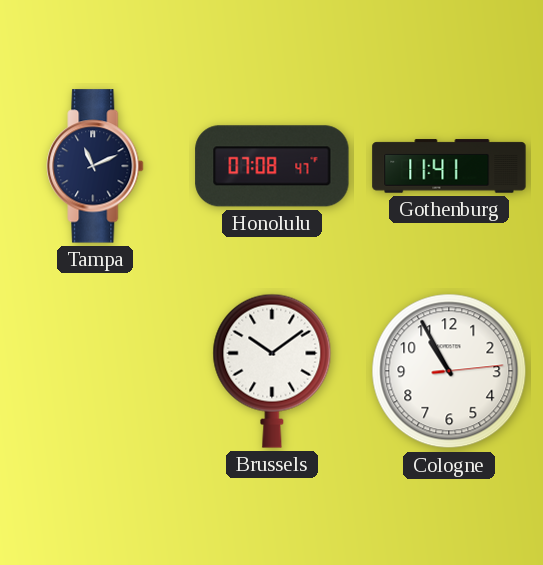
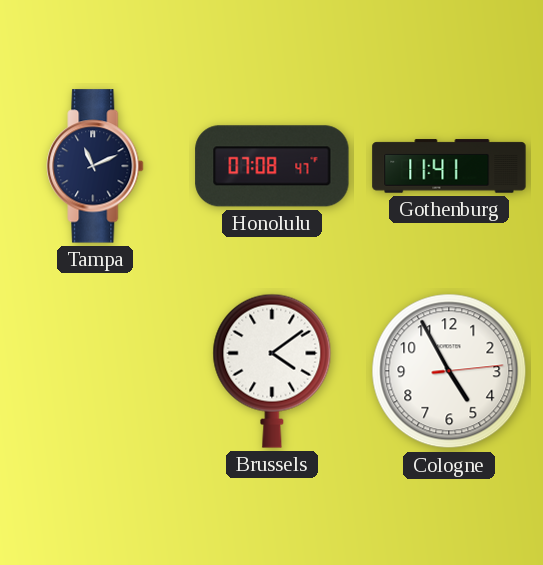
Brussels: 10:09 -> 4:09 (272, 371)
Cologne: 10:55 -> 4:55 (449, 371)
